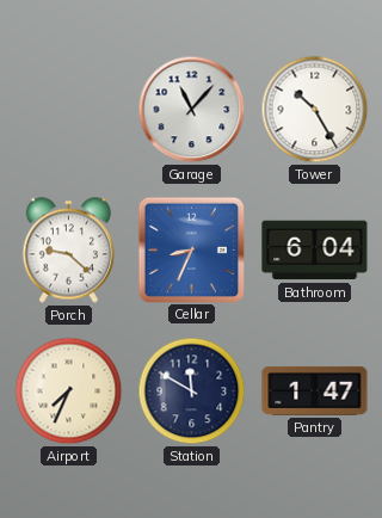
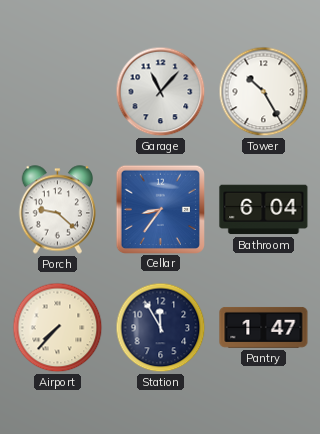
Cellar: 8:34 -> 8:36 (160, 209)
Airport: 7:34 -> 7:37 (58, 328)
Station: 11:50 -> 11:55 (161, 328)
